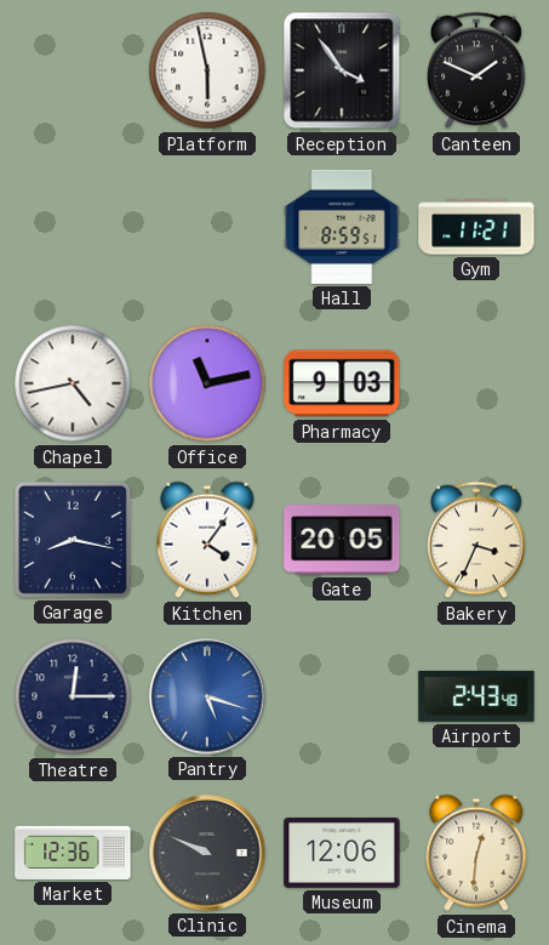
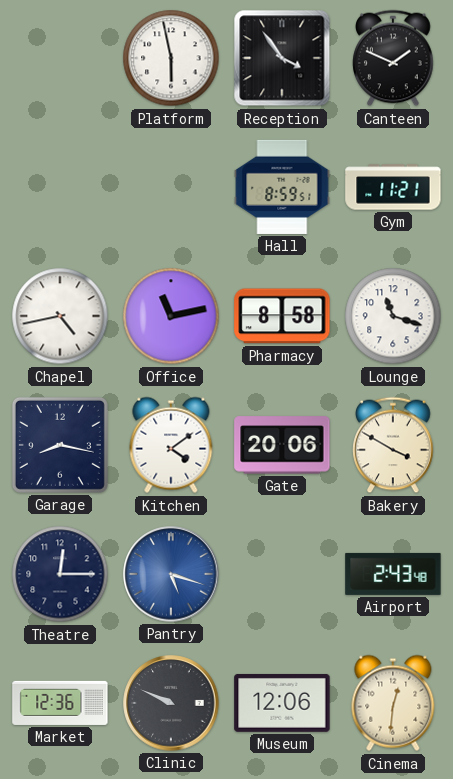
Pharmacy: 9:03 -> 8:58 (282, 316)
Lounge: none -> 11:18 (393, 316)
Kitchen: 4:06 -> 4:09 (171, 445)
Gate: 20:05 -> 20:06 (282, 445)
Bakery: 3:34 -> 3:50 (393, 445)
